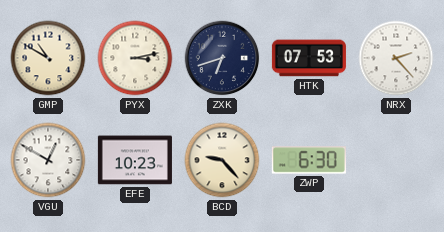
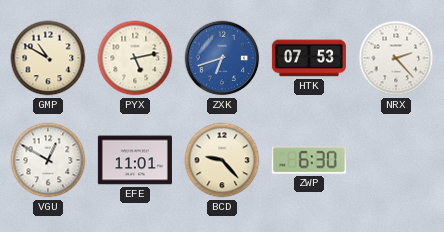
PYX: 3:13 -> 5:13 (135, 58)
ZXK dial: navy -> blue (222, 58)
EFE: 10:23 -> 11:01 (135, 160)
